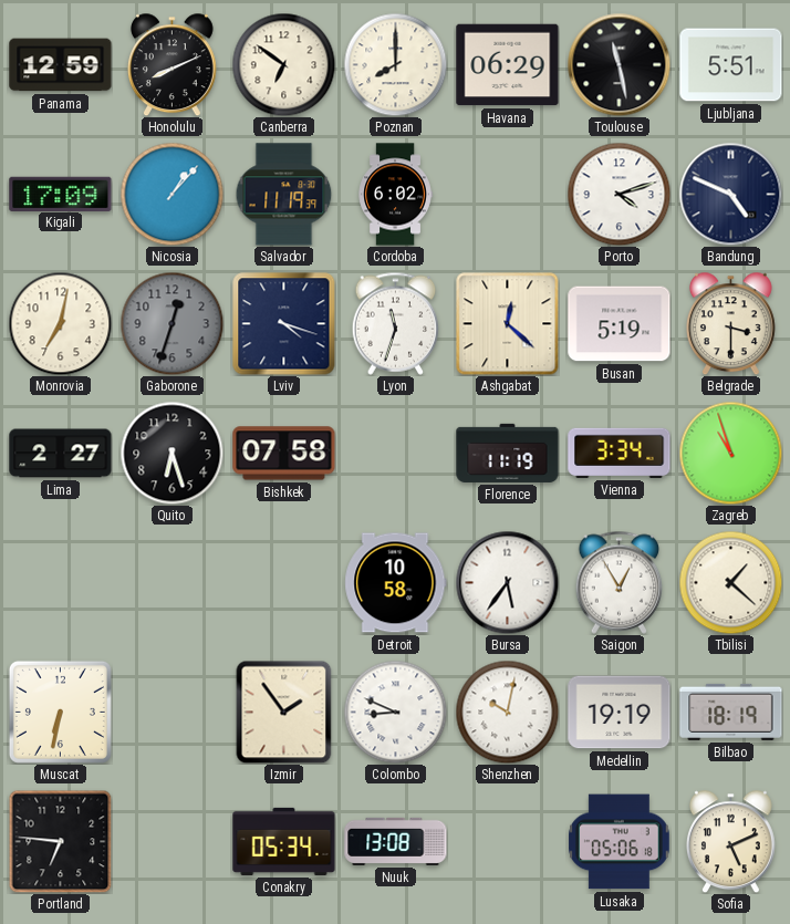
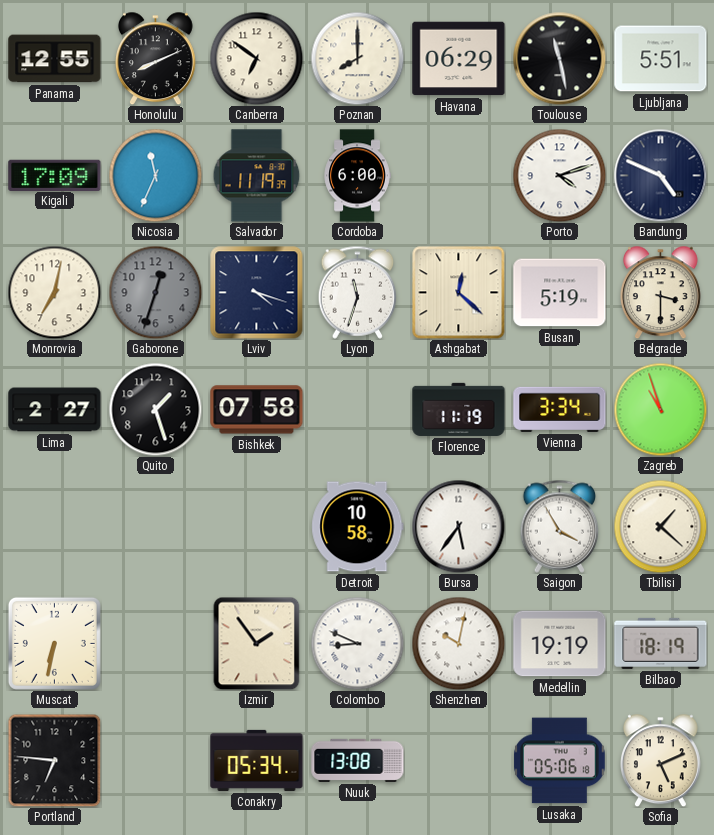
Panama: 12:59 -> 12:55 (55, 59)
Nicosia: 1:07 -> 11:34 (155, 175)
Cordoba: 6:02 -> 6:00 (357, 176)
Quito: 6:27 -> 1:27 (155, 409)
Saigon: 12:55 -> 3:55 (560, 526)
